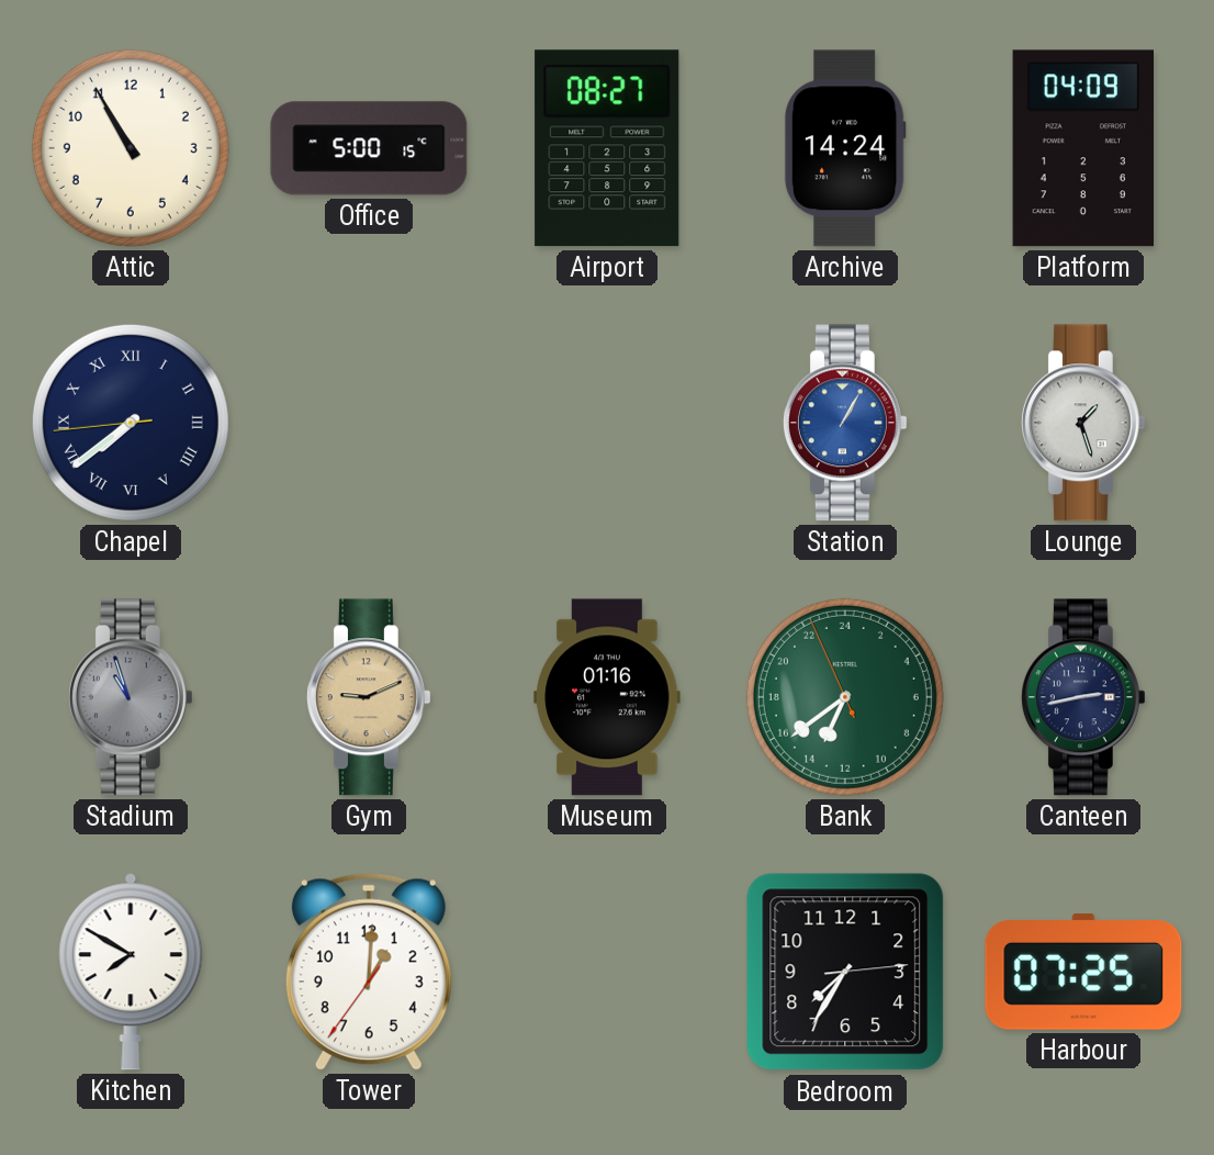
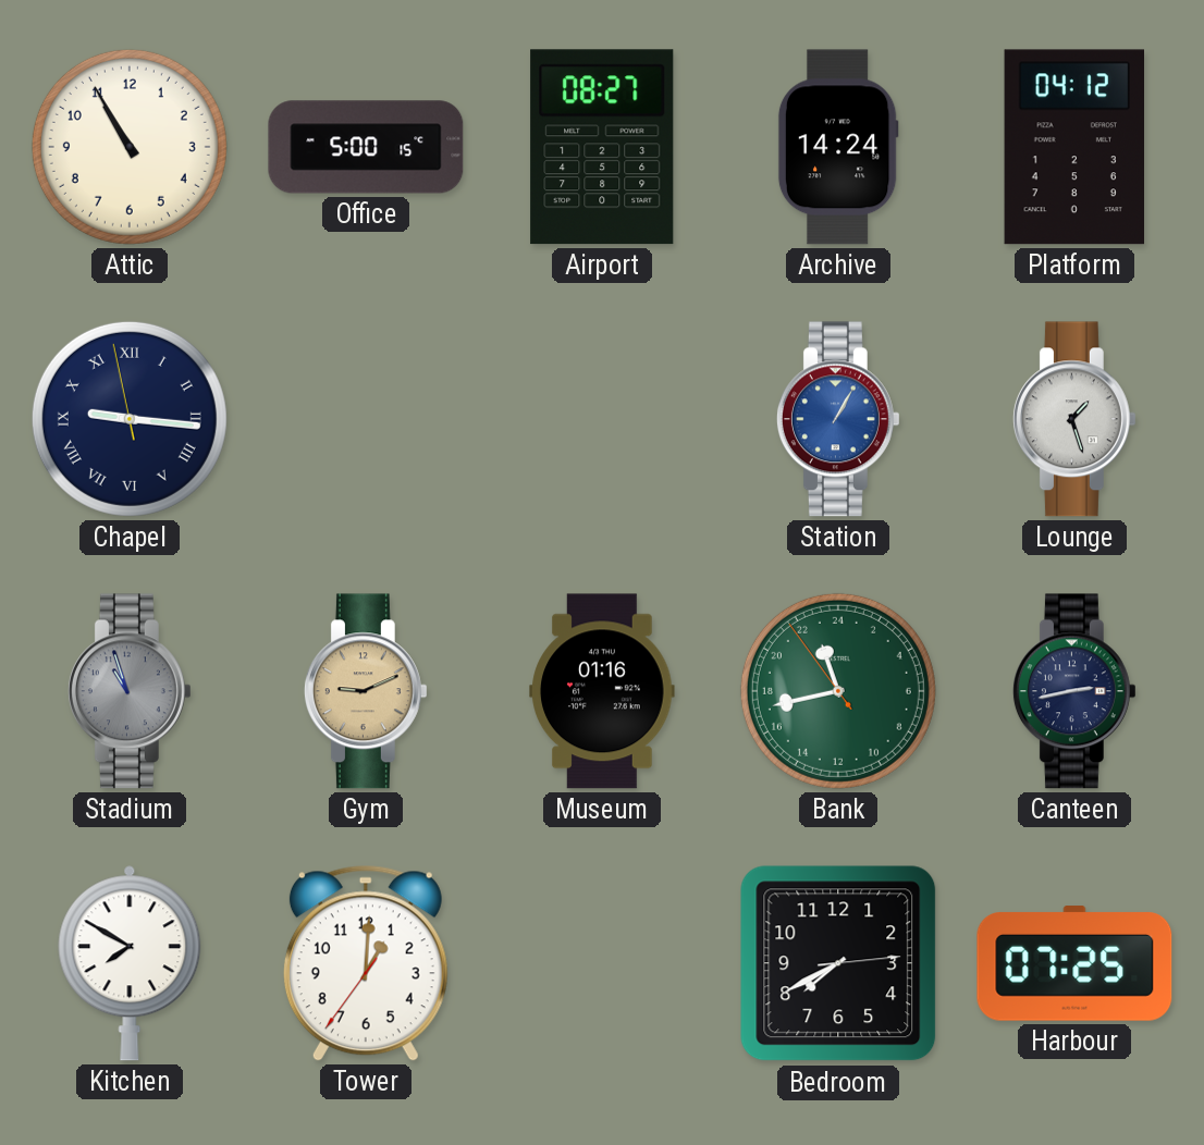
Platform: 04:09 -> 04:12 (1073, 147)
Chapel: 7:38 -> 9:15 (130, 419)
Bank: 13:38 -> 22:42 (838, 691)
Bedroom: 7:35 -> 7:40 (838, 963)
